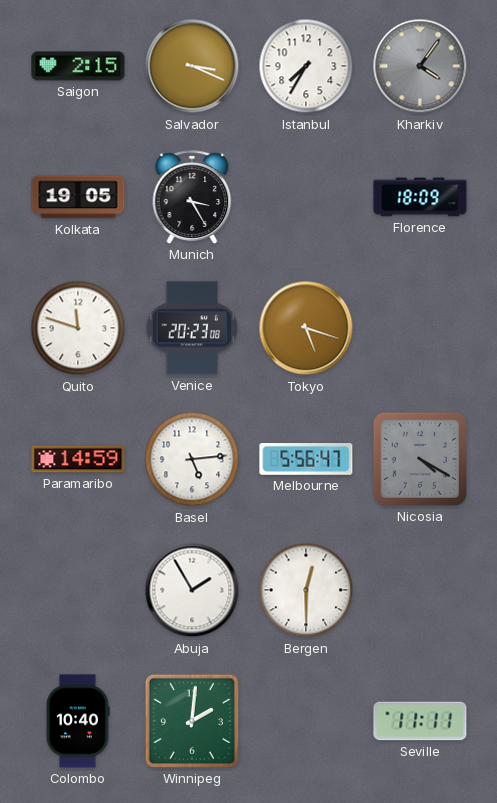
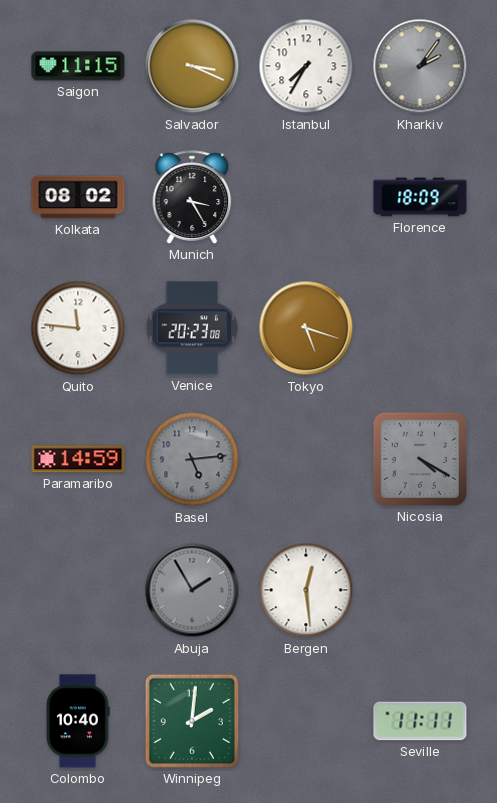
Saigon: 2:15 -> 11:15 (78, 66)
Kharkiv: 4:06 -> 2:06 (420, 66)
Kolkata: 19:05 -> 08:02 (78, 197)
Quito: 11:48 -> 11:46 (78, 328)
Basel dial: white -> grey (192, 459)
Melbourne: 5:56 -> none (306, 460)
Abuja dial: white -> grey (192, 590)
Bergen: 12:30 -> 12:29 (306, 590)
